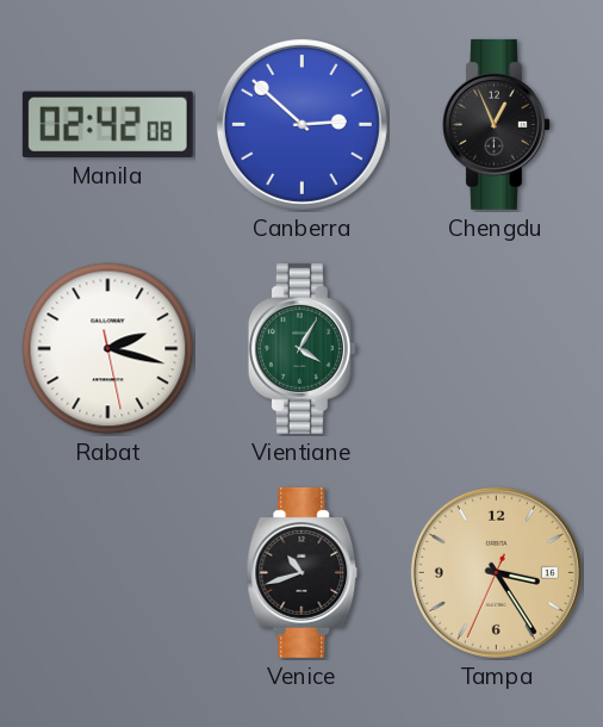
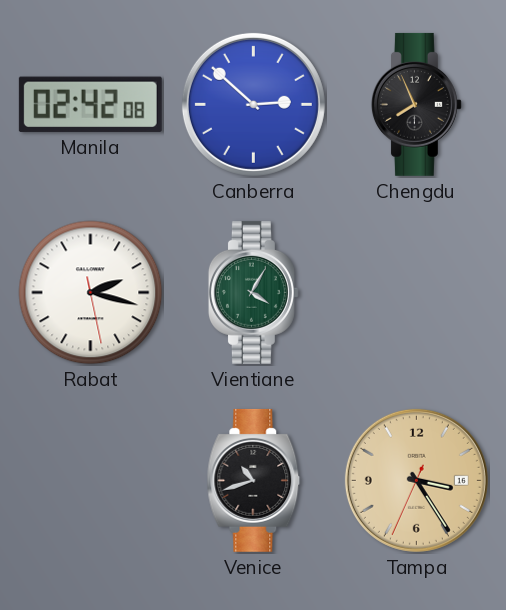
Chengdu: 12:56 -> 7:56 (416, 104)
